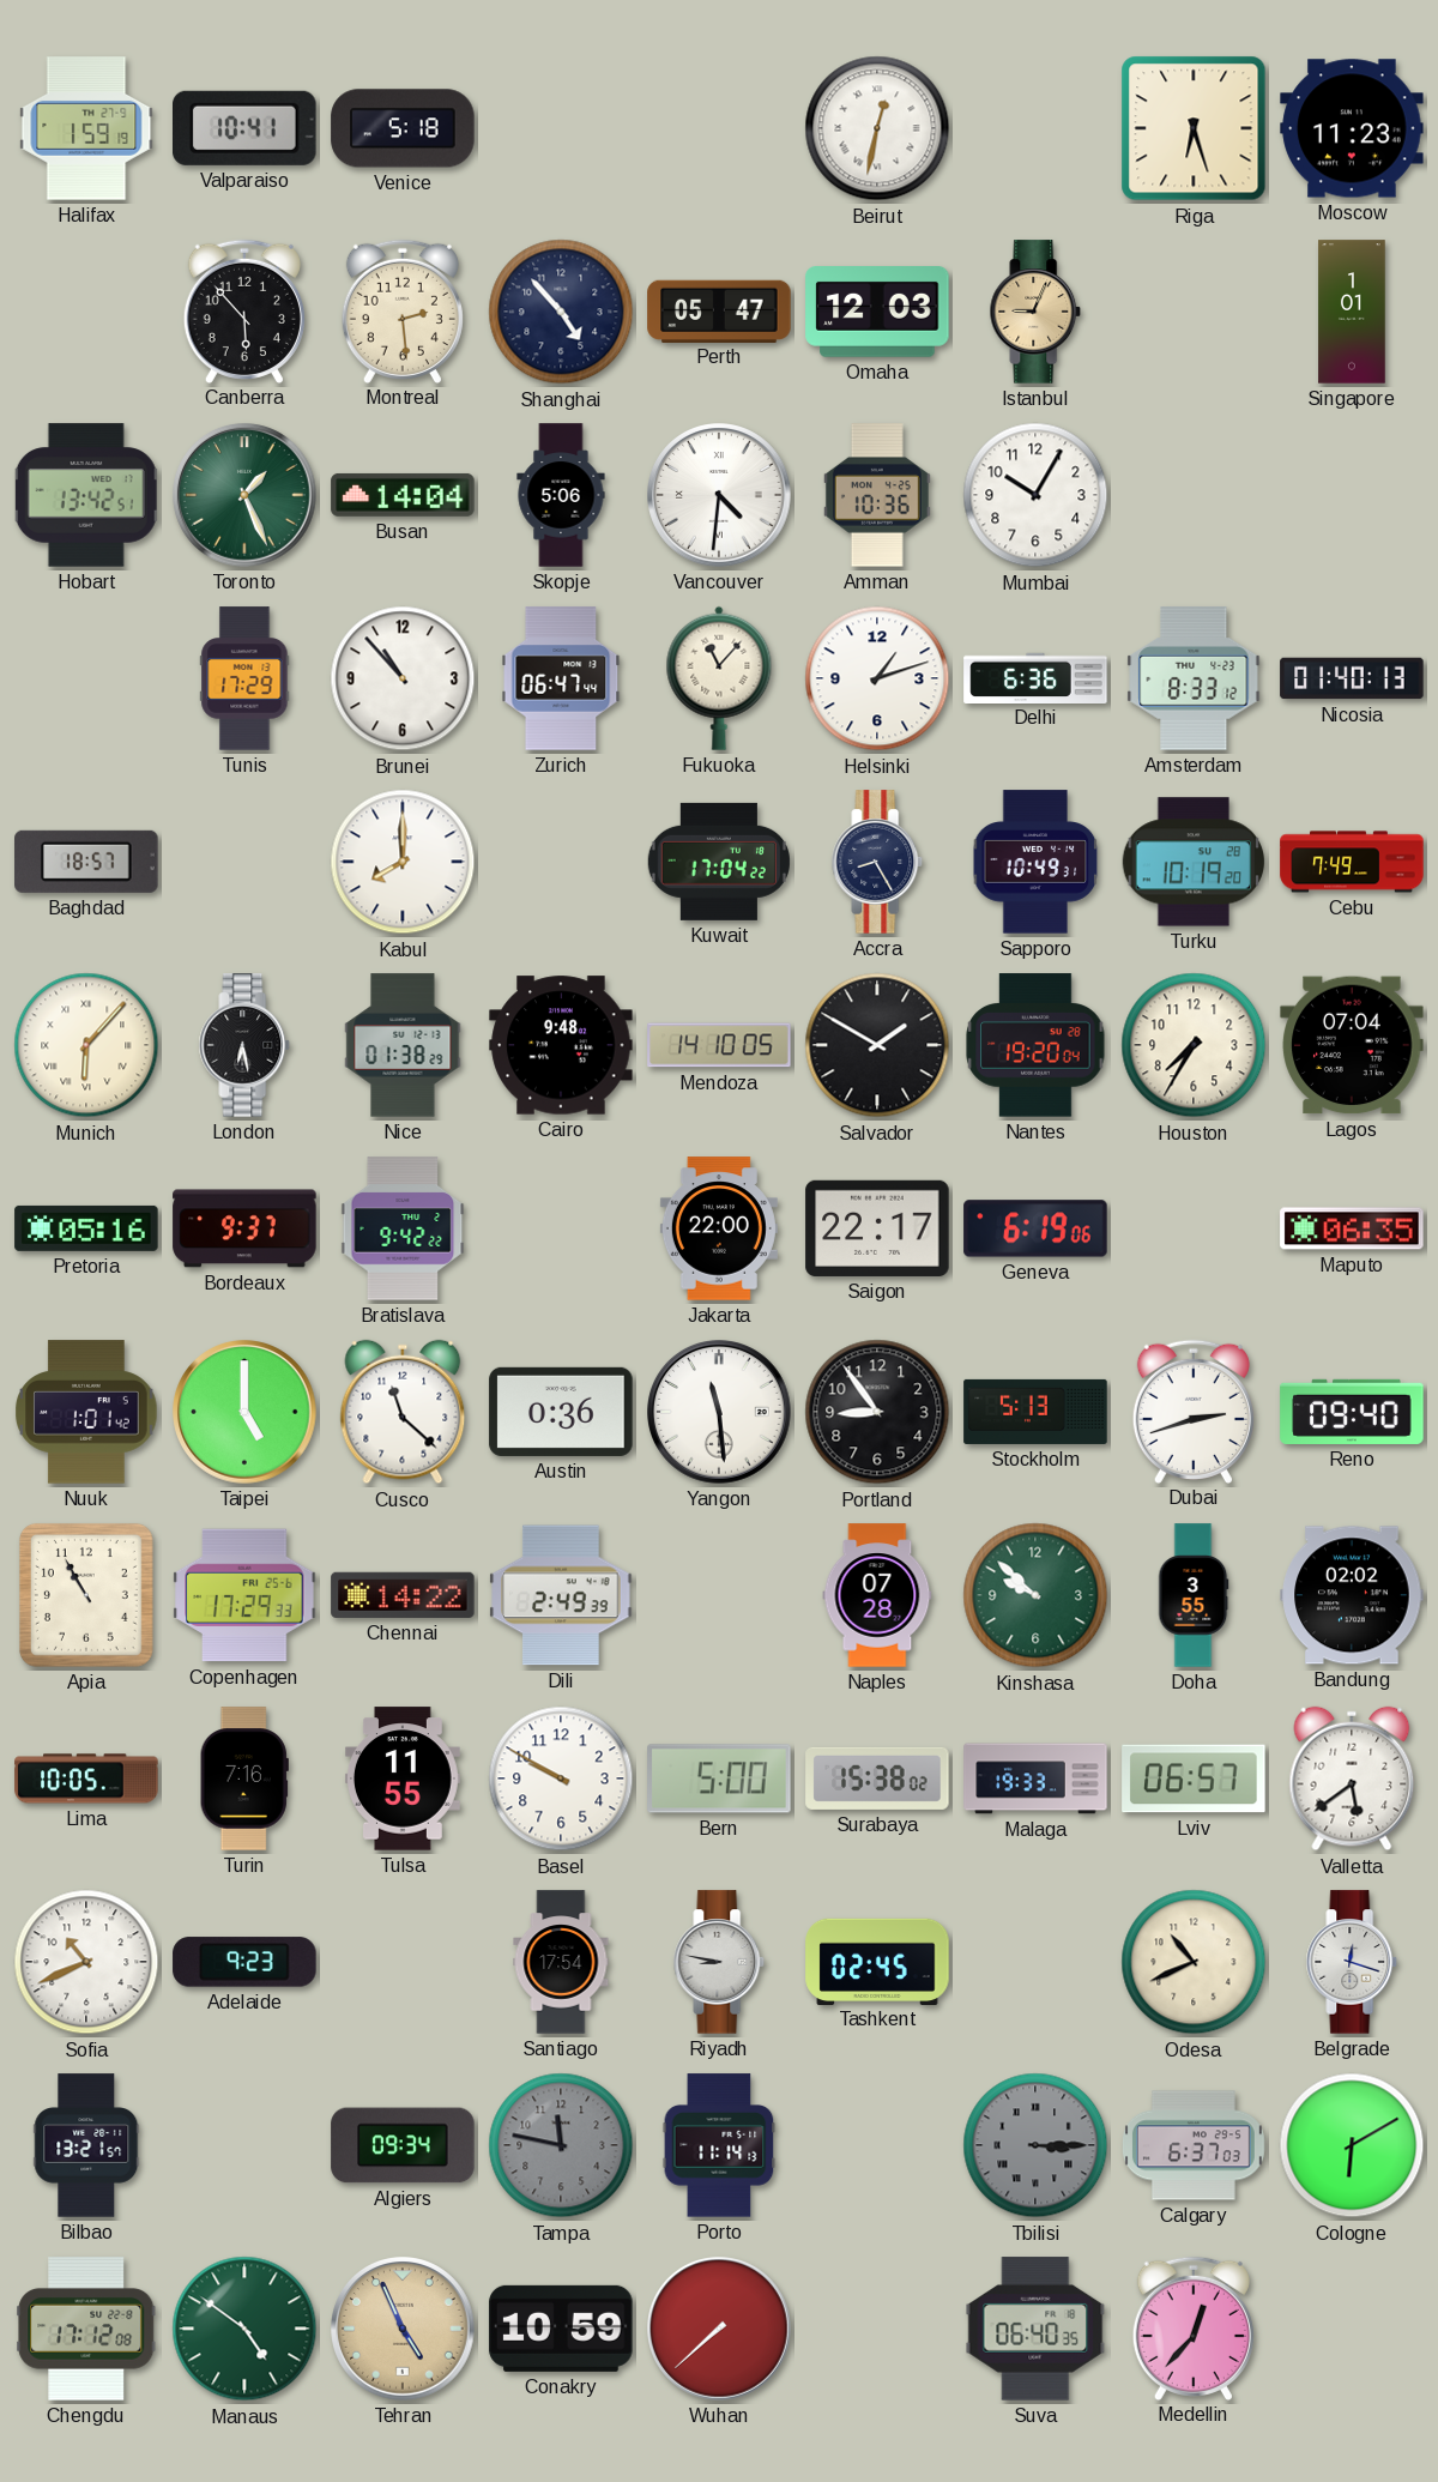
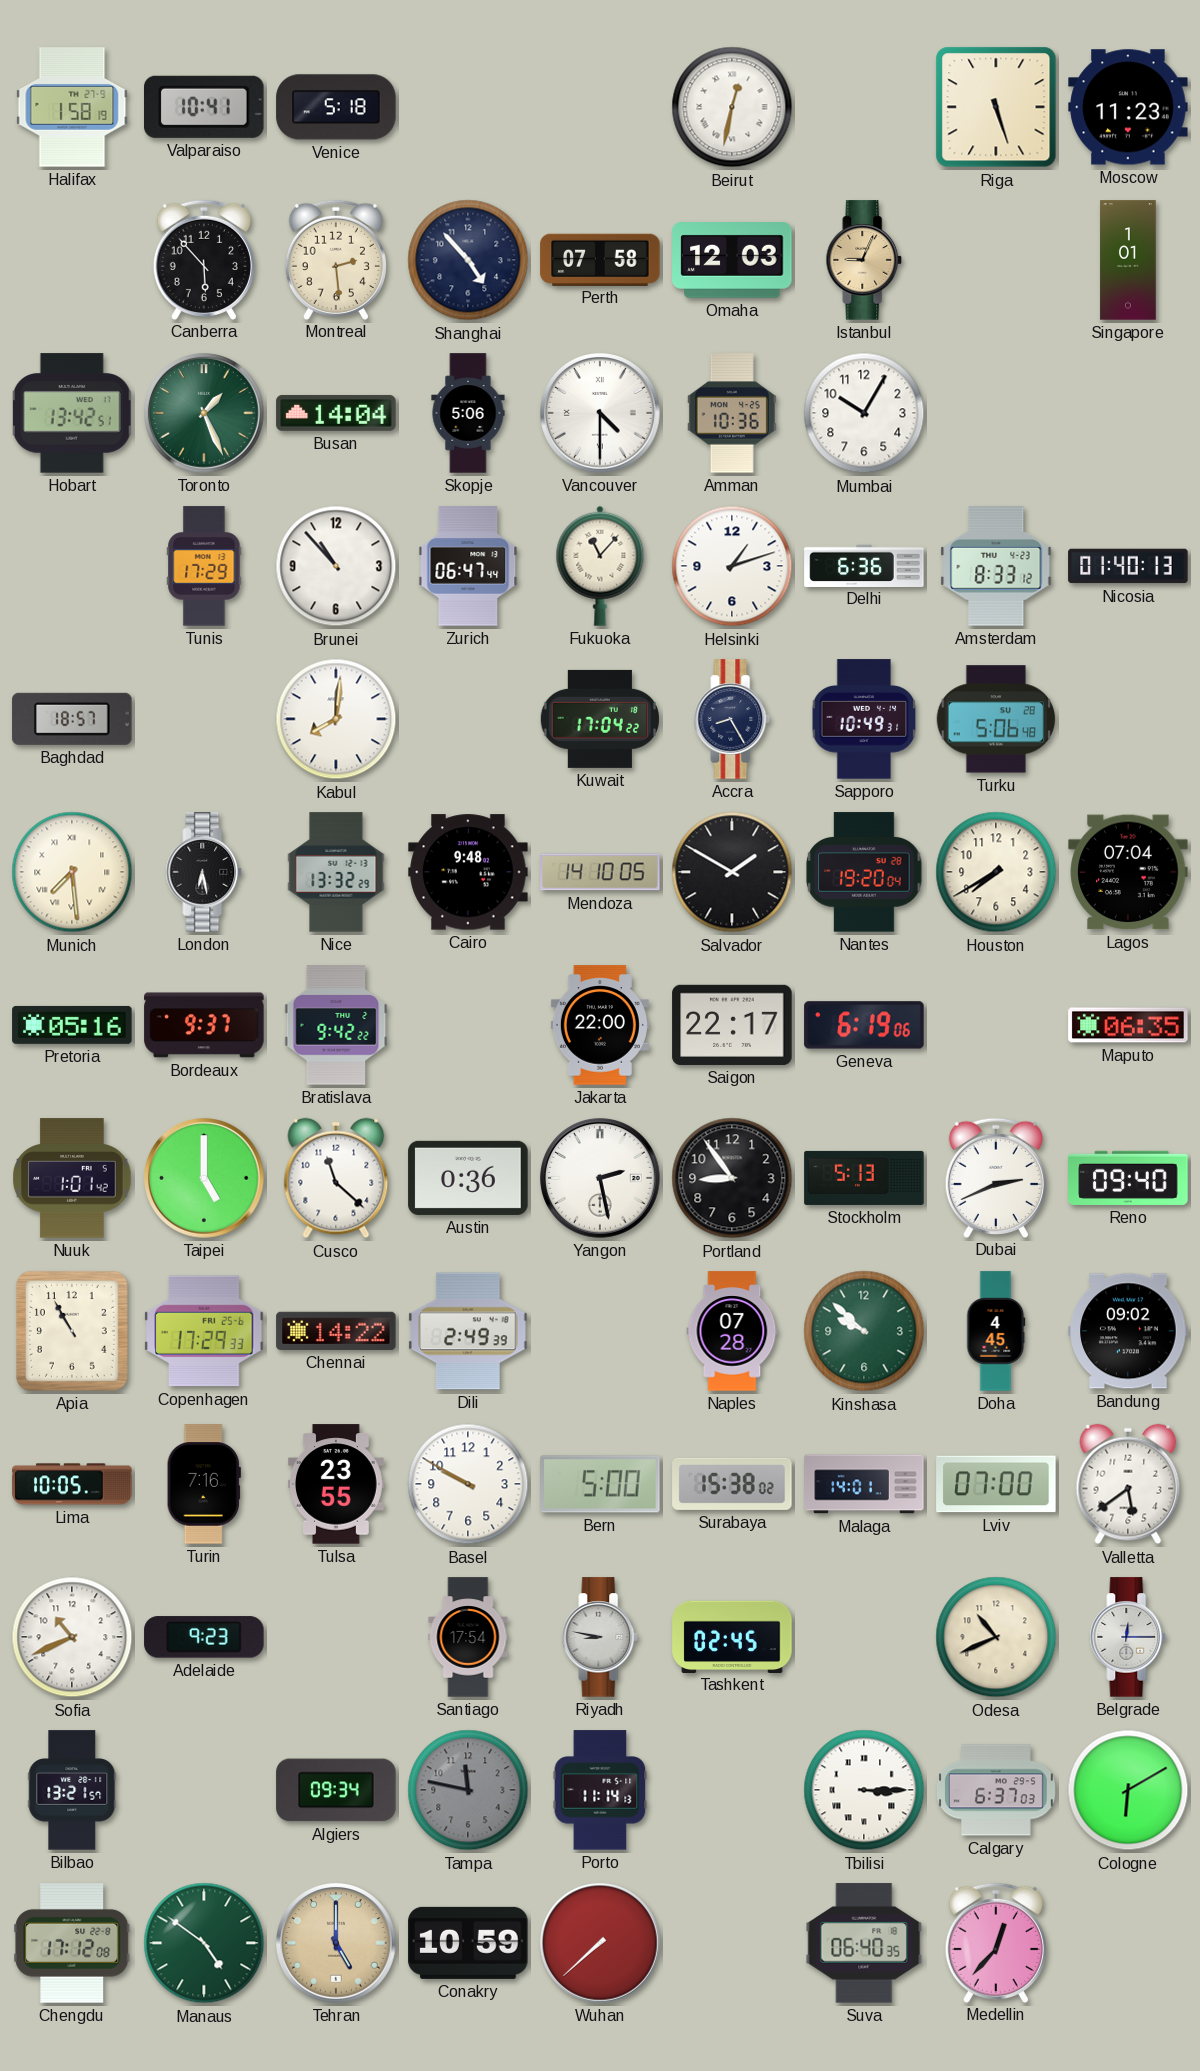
Halifax: 1:59 -> 1:58 (72, 107)
Riga: 6:27 -> 5:27 (996, 107)
Perth: 05:47 -> 07:58 (600, 259)
Vancouver: 4:31 -> 4:30 (600, 413)
Kabul: 8:00 -> 8:01 (336, 719)
Turku: 10:19 -> 5:06 (996, 719)
Cebu: 7:49 -> none (1352, 862)
Munich: 6:07 -> 7:29 (72, 872)
Nice: 01:38 -> 13:32 (336, 872)
Houston: 7:35 -> 7:40 (996, 872)
Yangon: 11:29 -> 2:28 (600, 1178)
Dubai: 2:42 -> 2:41 (996, 1177)
Doha: 3:55 -> 4:45 (996, 1331)
Bandung: 02:02 -> 09:02 (1128, 1331)
Tulsa: 11:55 -> 23:55 (336, 1484)
Malaga: 19:33 -> 14:01 (864, 1484)
Lviv: 06:57 -> 07:00 (996, 1484)
Belgrade: 12:18 -> 12:15 (1128, 1637)
Tbilisi dial: grey -> white (864, 1790)
Tehran: 4:56 -> 5:00 (336, 1943)
